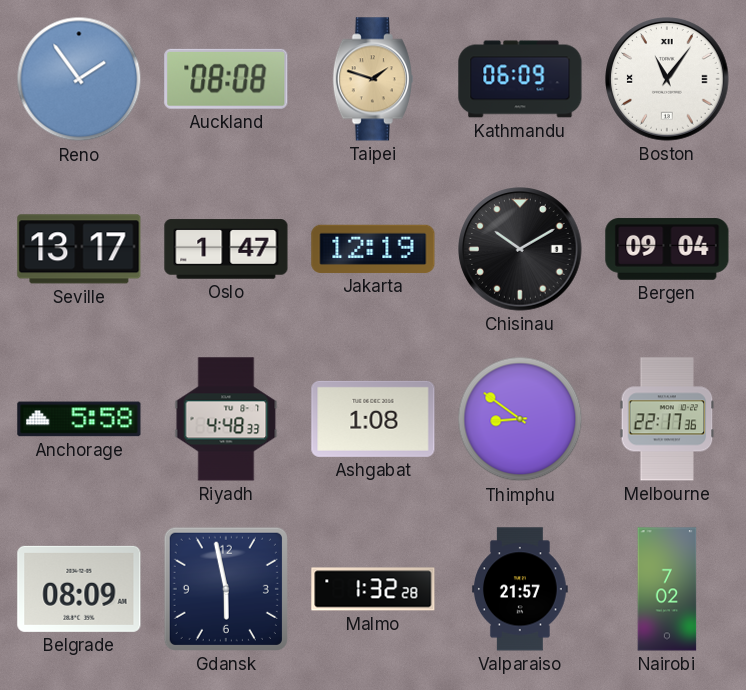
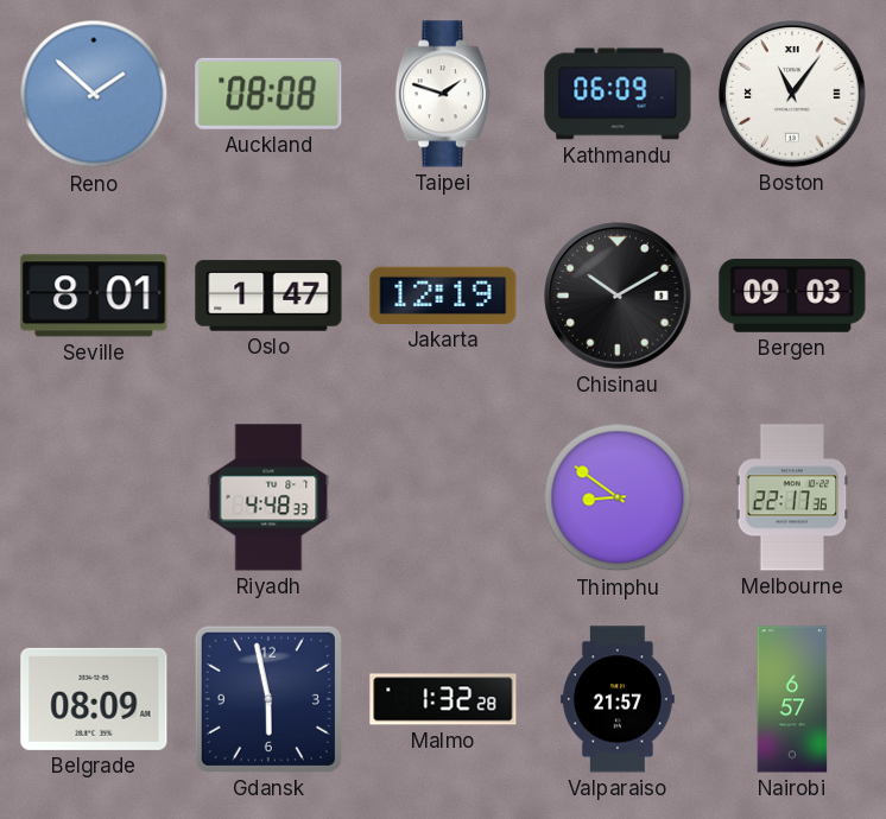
Reno: 1:54 -> 1:52 (94, 94)
Taipei dial: champagne -> white (443, 94)
Seville: 13:17 -> 8:01 (94, 296)
Bergen: 09:04 -> 09:03 (792, 296)
Anchorage: 5:58 -> none (79, 419)
Ashgabat: 1:08 -> none (373, 419)
Nairobi: 7:02 -> 6:57 (792, 699)
